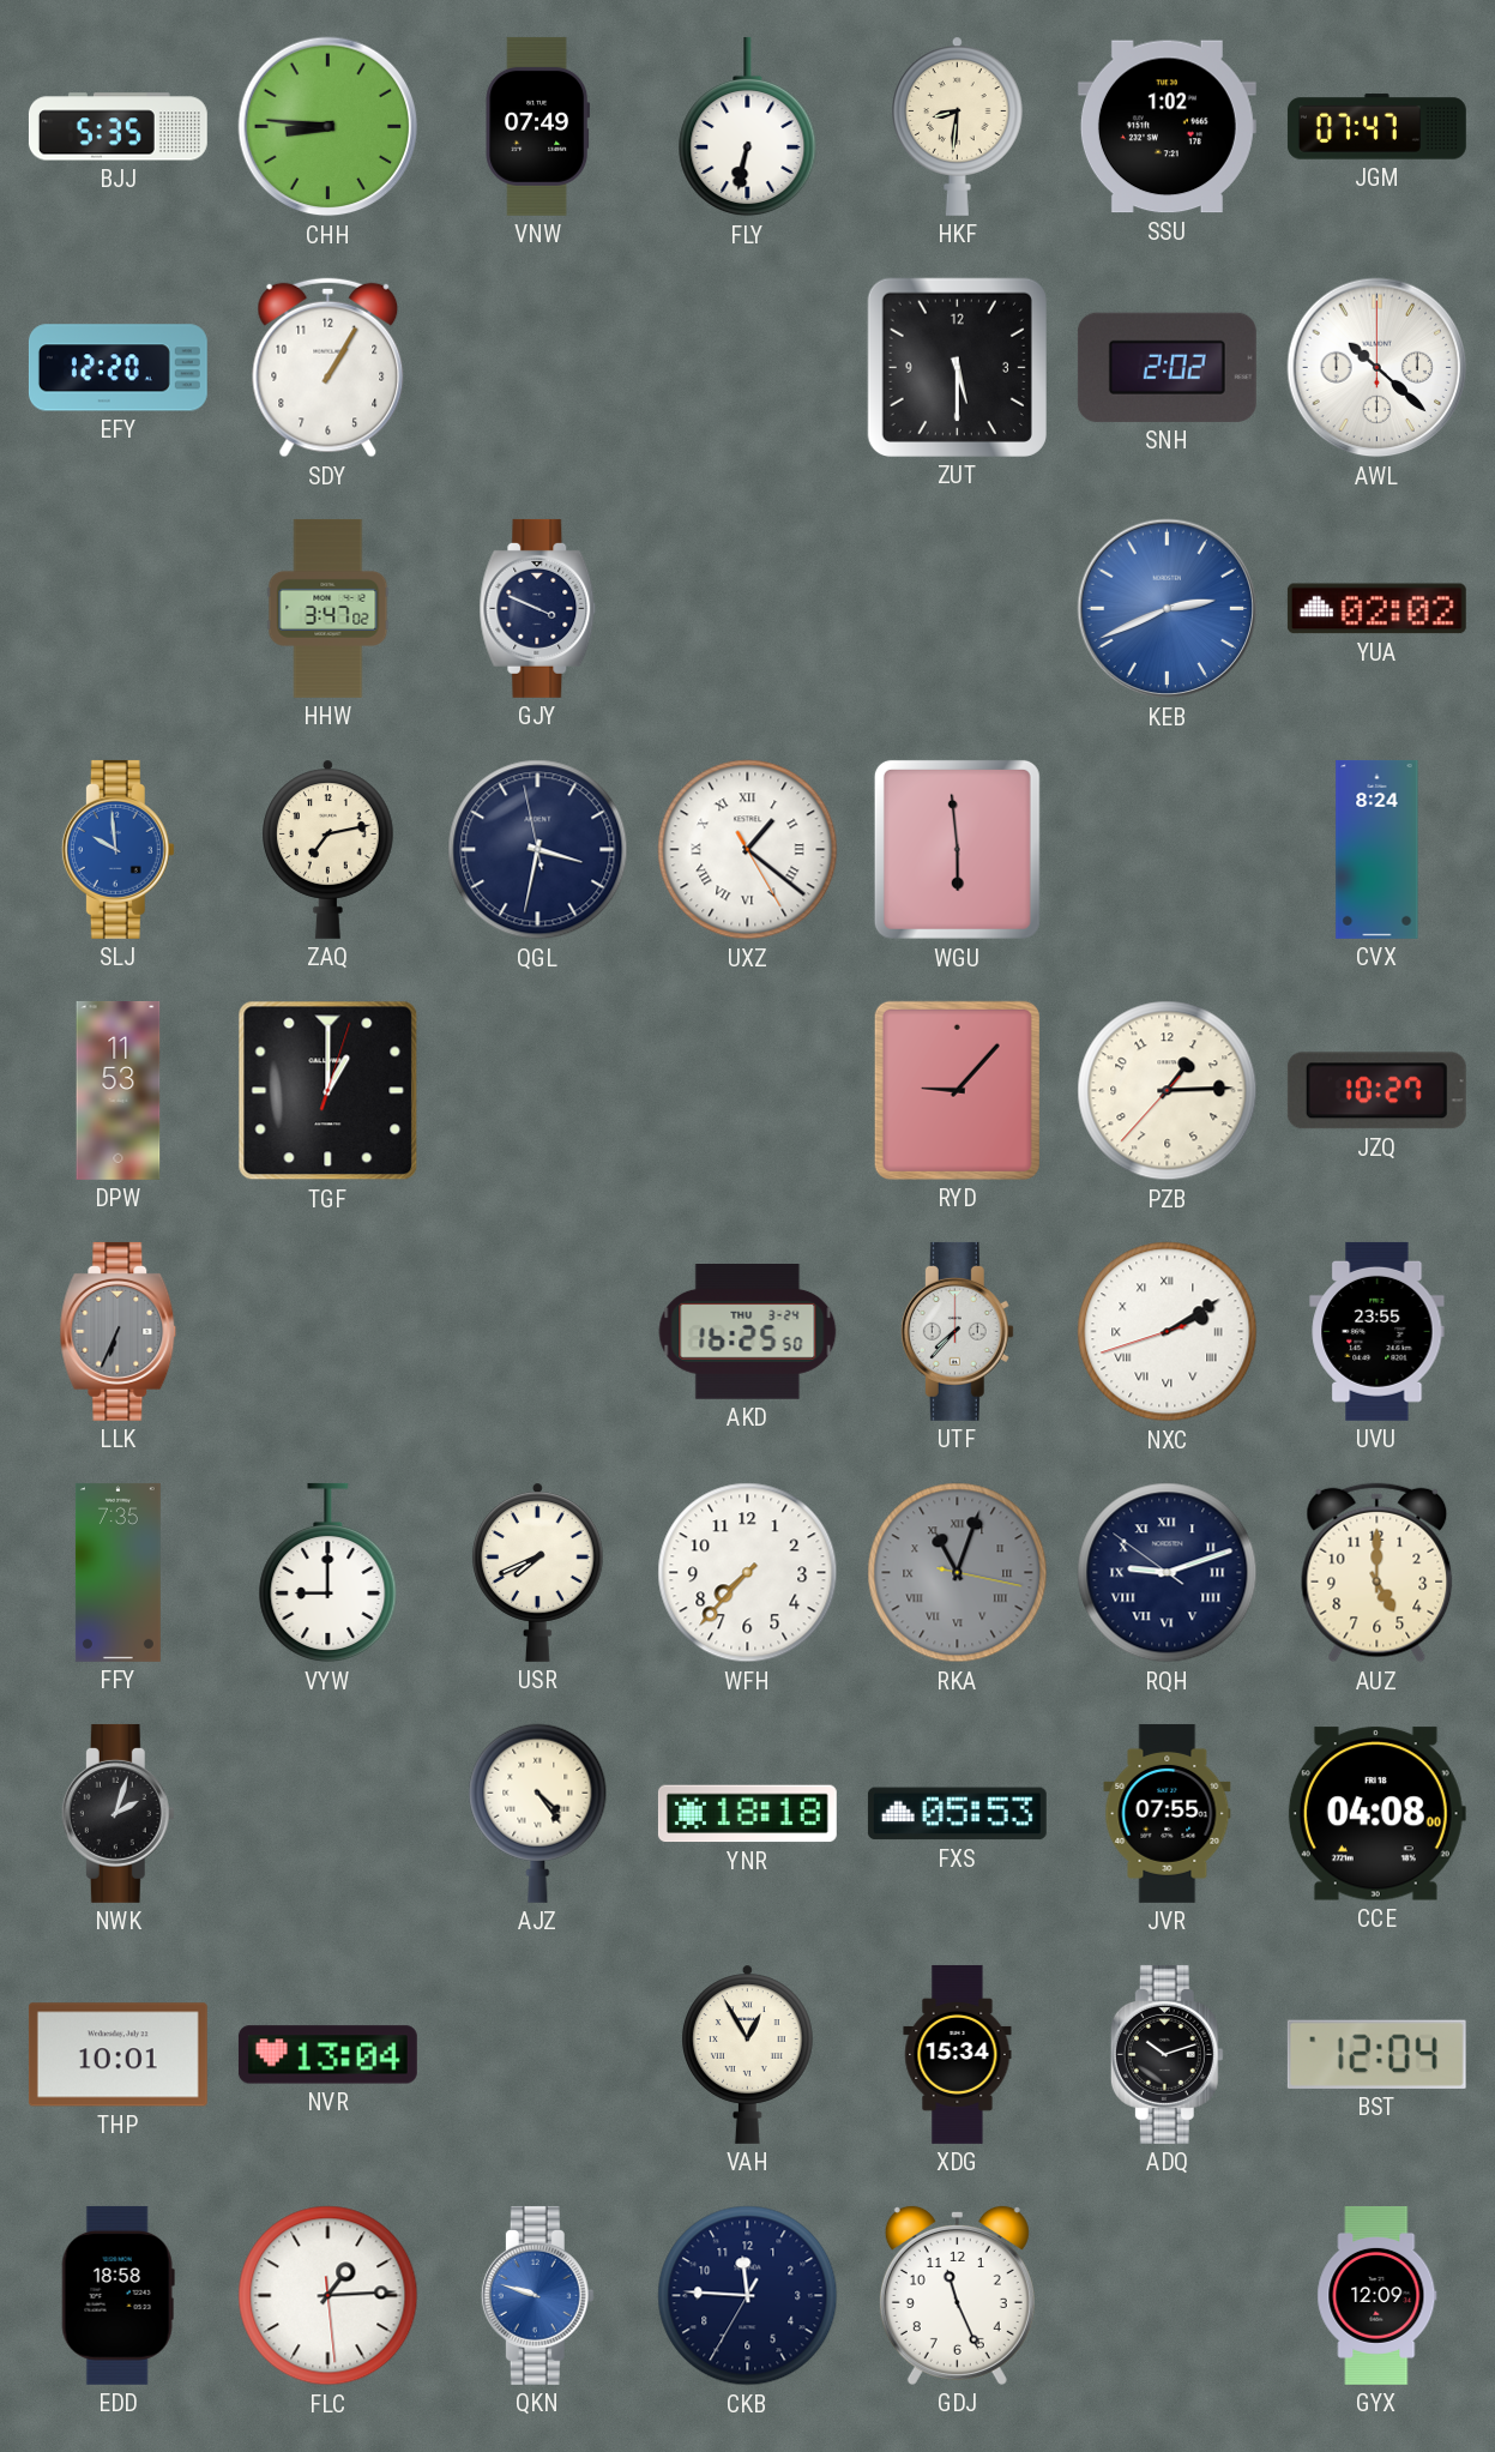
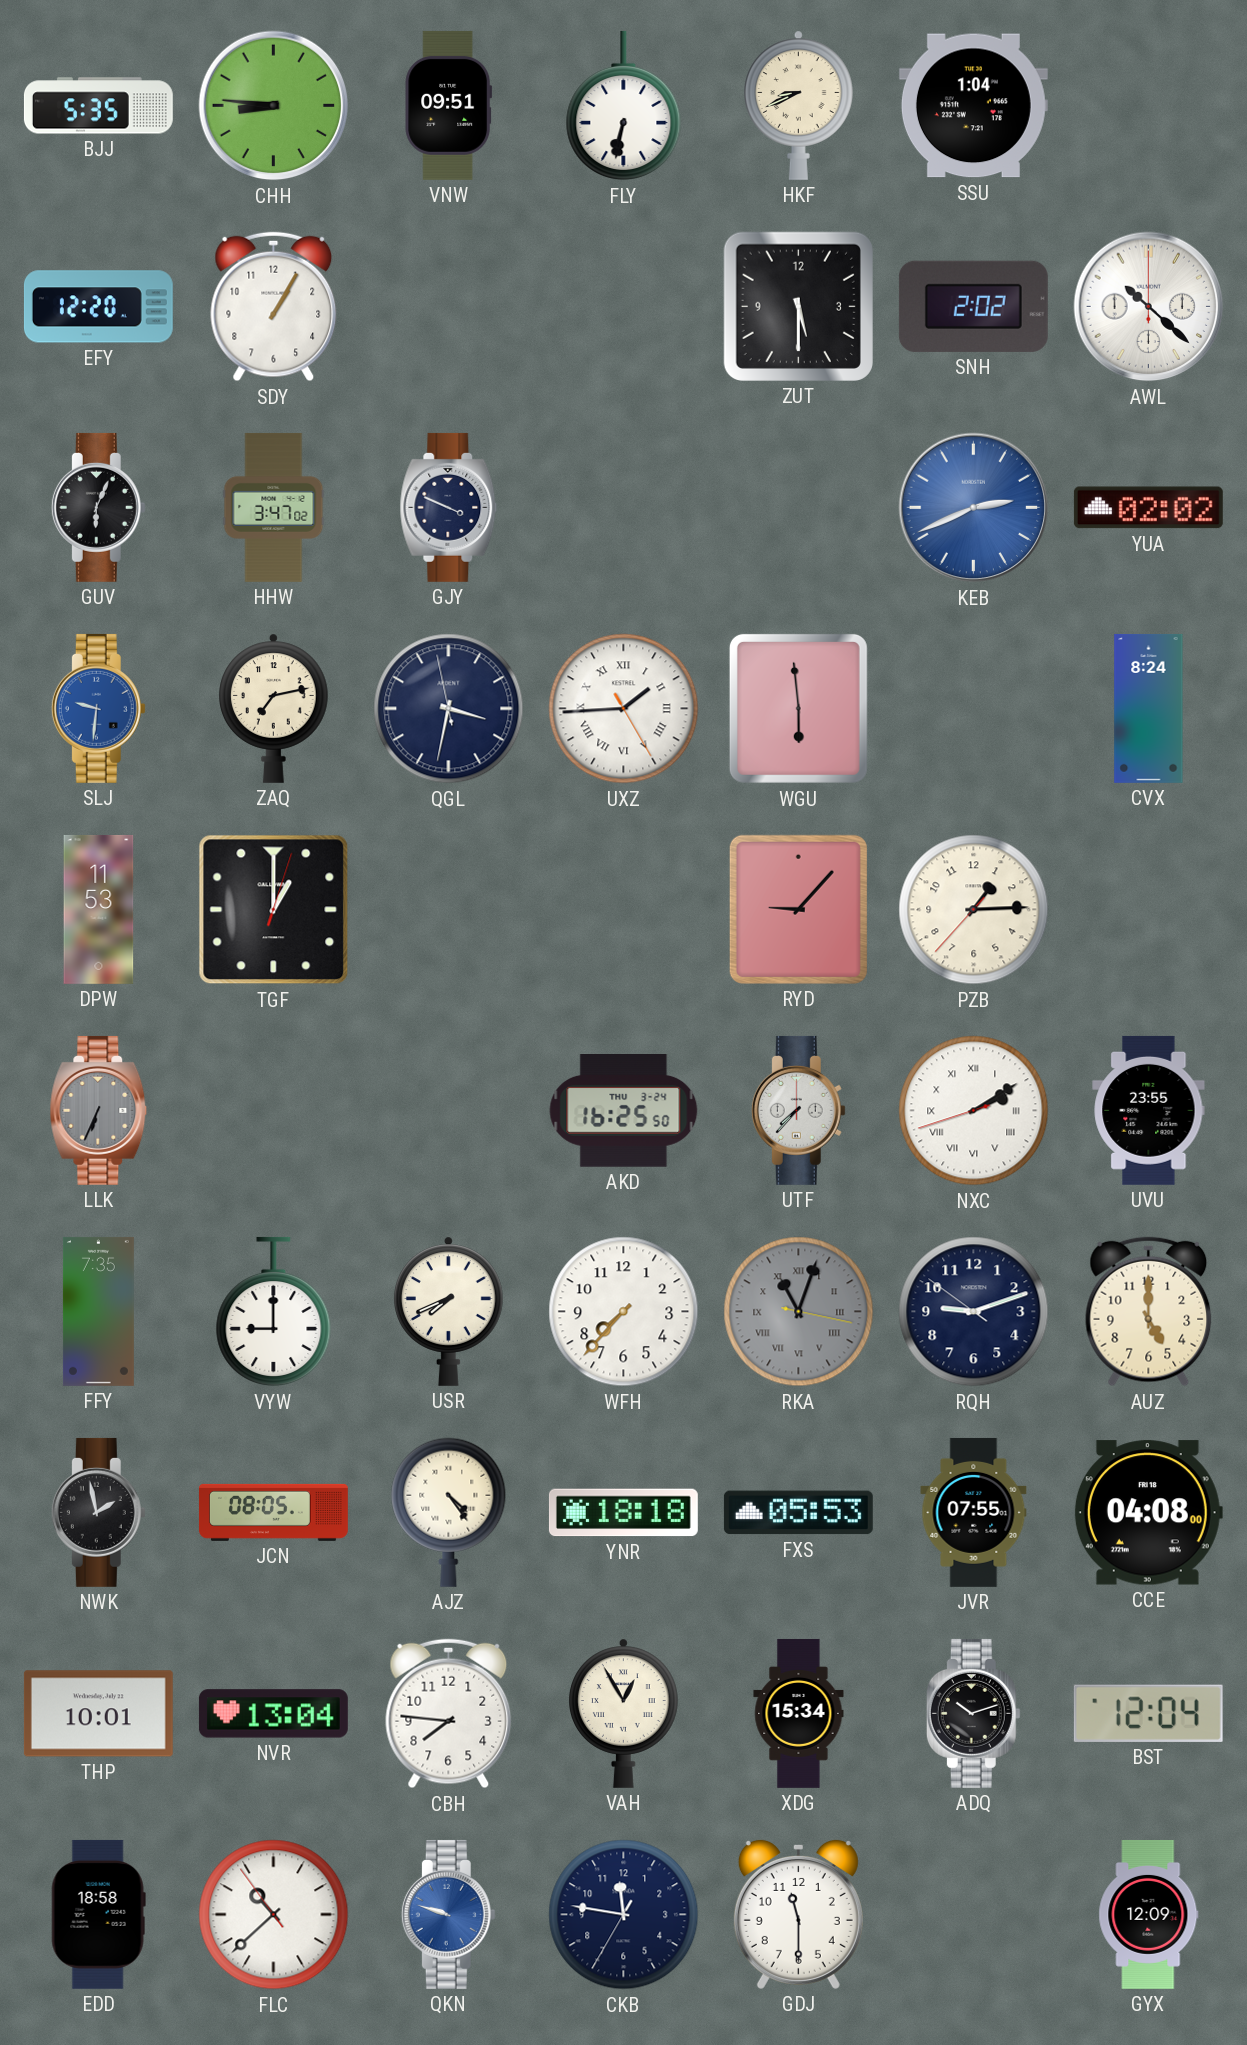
VNW: 07:49 -> 09:51 (449, 105)
HKF: 8:31 -> 8:41 (799, 105)
SSU: 1:02 -> 1:04 (973, 106)
JGM: 07:47 -> none (1376, 127)
GUV: none -> 6:04 (98, 507)
SLJ: 9:59 -> 9:31 (98, 708)
UXZ: 1:21 -> 1:44 (624, 709)
JZQ: 10:27 -> none (1376, 1091)
RQH numerals: Roman -> Arabic (974, 1312)
NWK: 2:03 -> 1:58 (98, 1512)
JCN: none -> 08:05 (273, 1512)
CBH: none -> 7:46 (449, 1714)
FLC: 1:14 -> 10:37 (274, 1915)
CKB: 11:45 -> 11:46 (624, 1915)
GDJ: 11:26 -> 11:30 (798, 1914)
